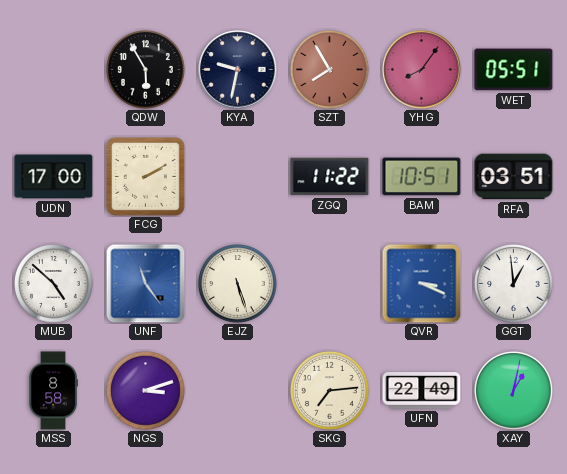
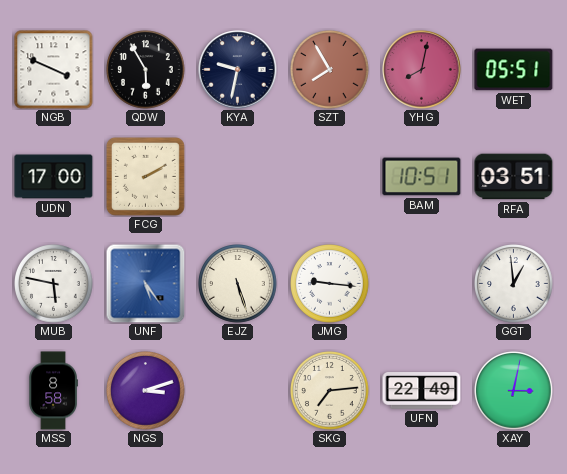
NGB: none -> 3:49 (54, 70)
YHG: 8:06 -> 8:02 (422, 70)
ZGQ: 11:22 -> none (330, 177)
MUB: 4:52 -> 5:47 (54, 284)
UNF: 11:24 -> 5:24 (145, 283)
JMG: none -> 9:16 (330, 284)
QVR: 3:19 -> none (421, 283)
XAY: 1:02 -> 3:02 (514, 391)
